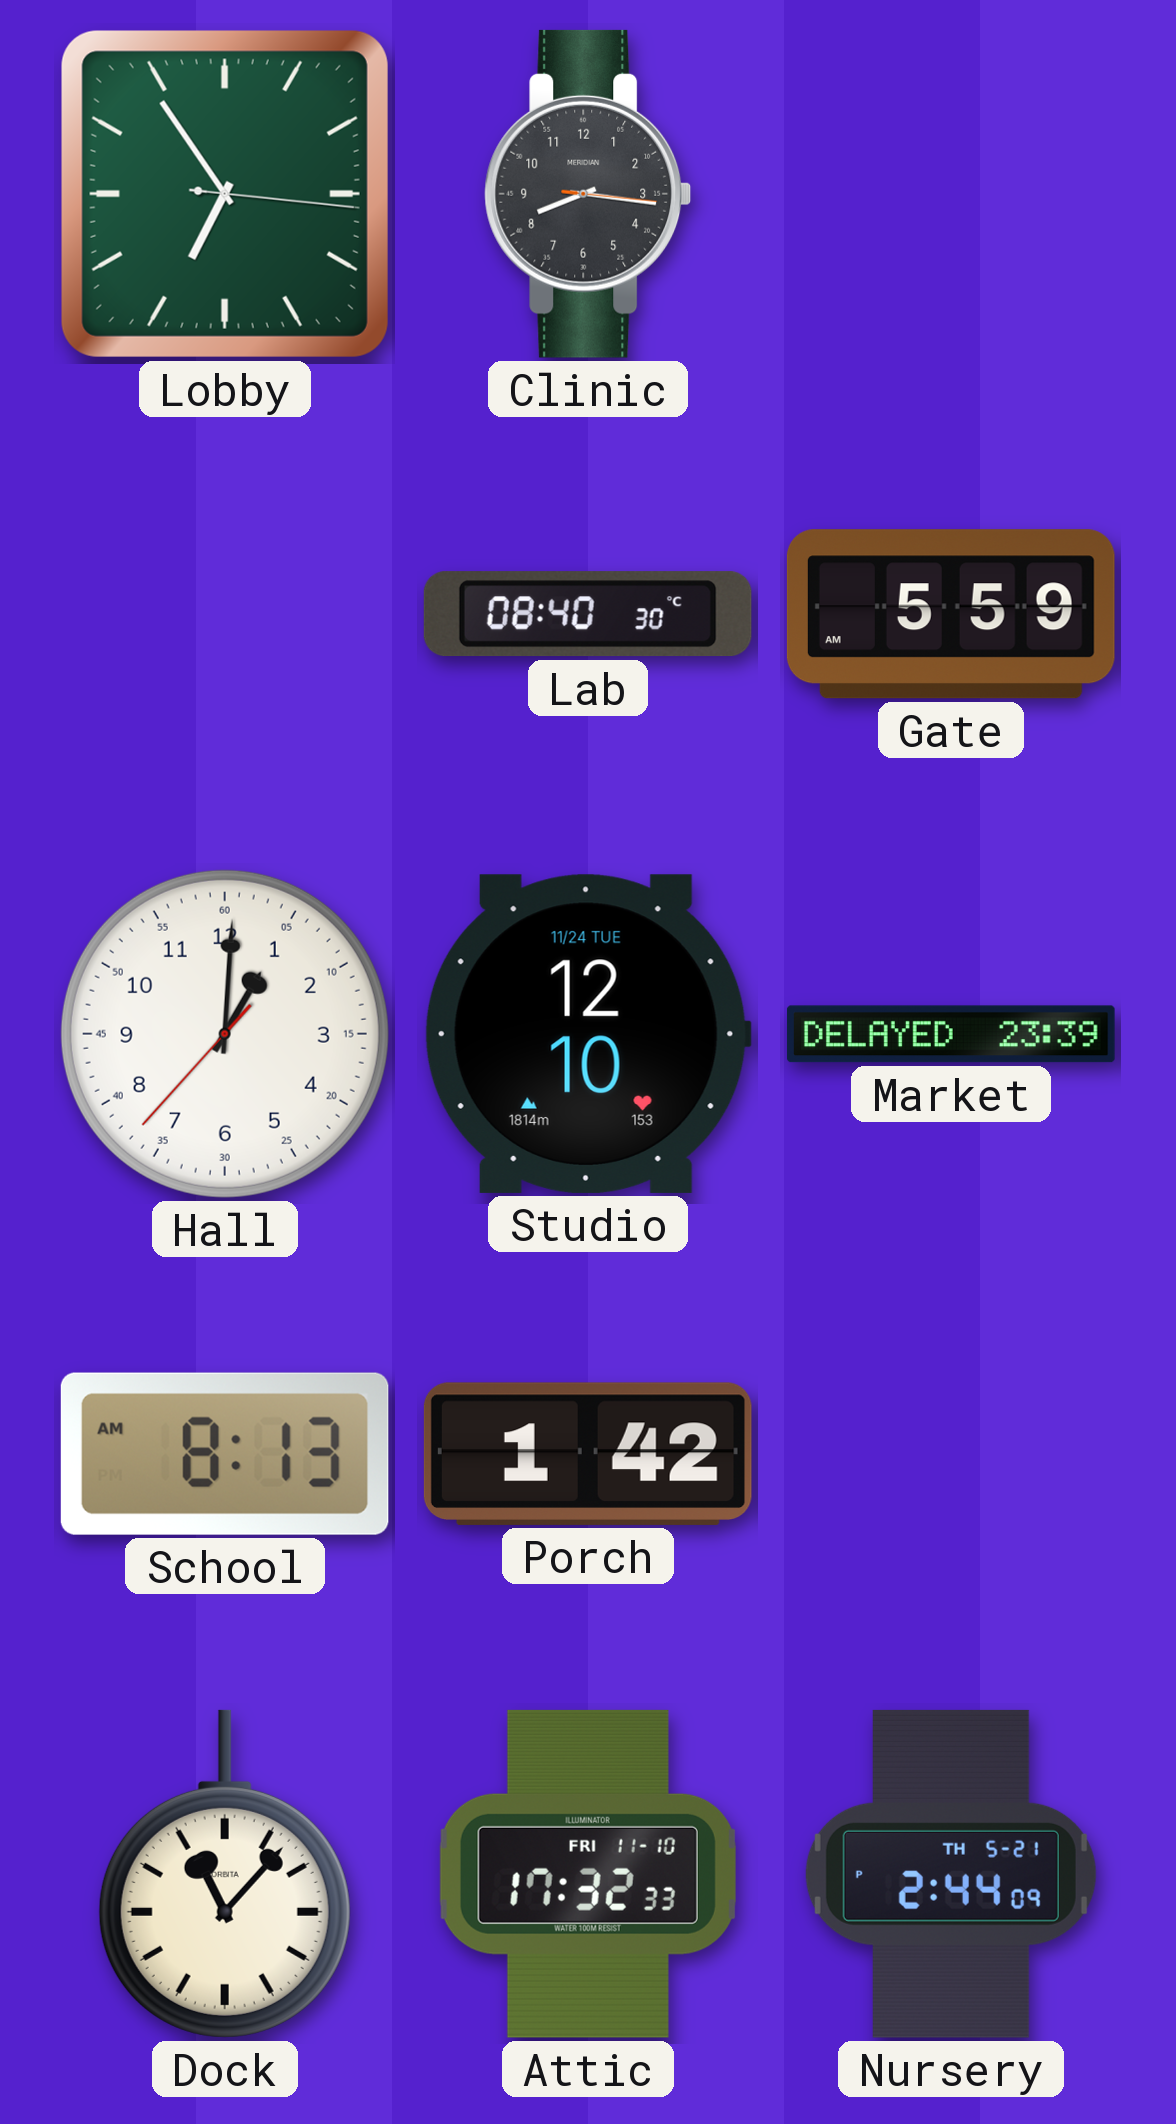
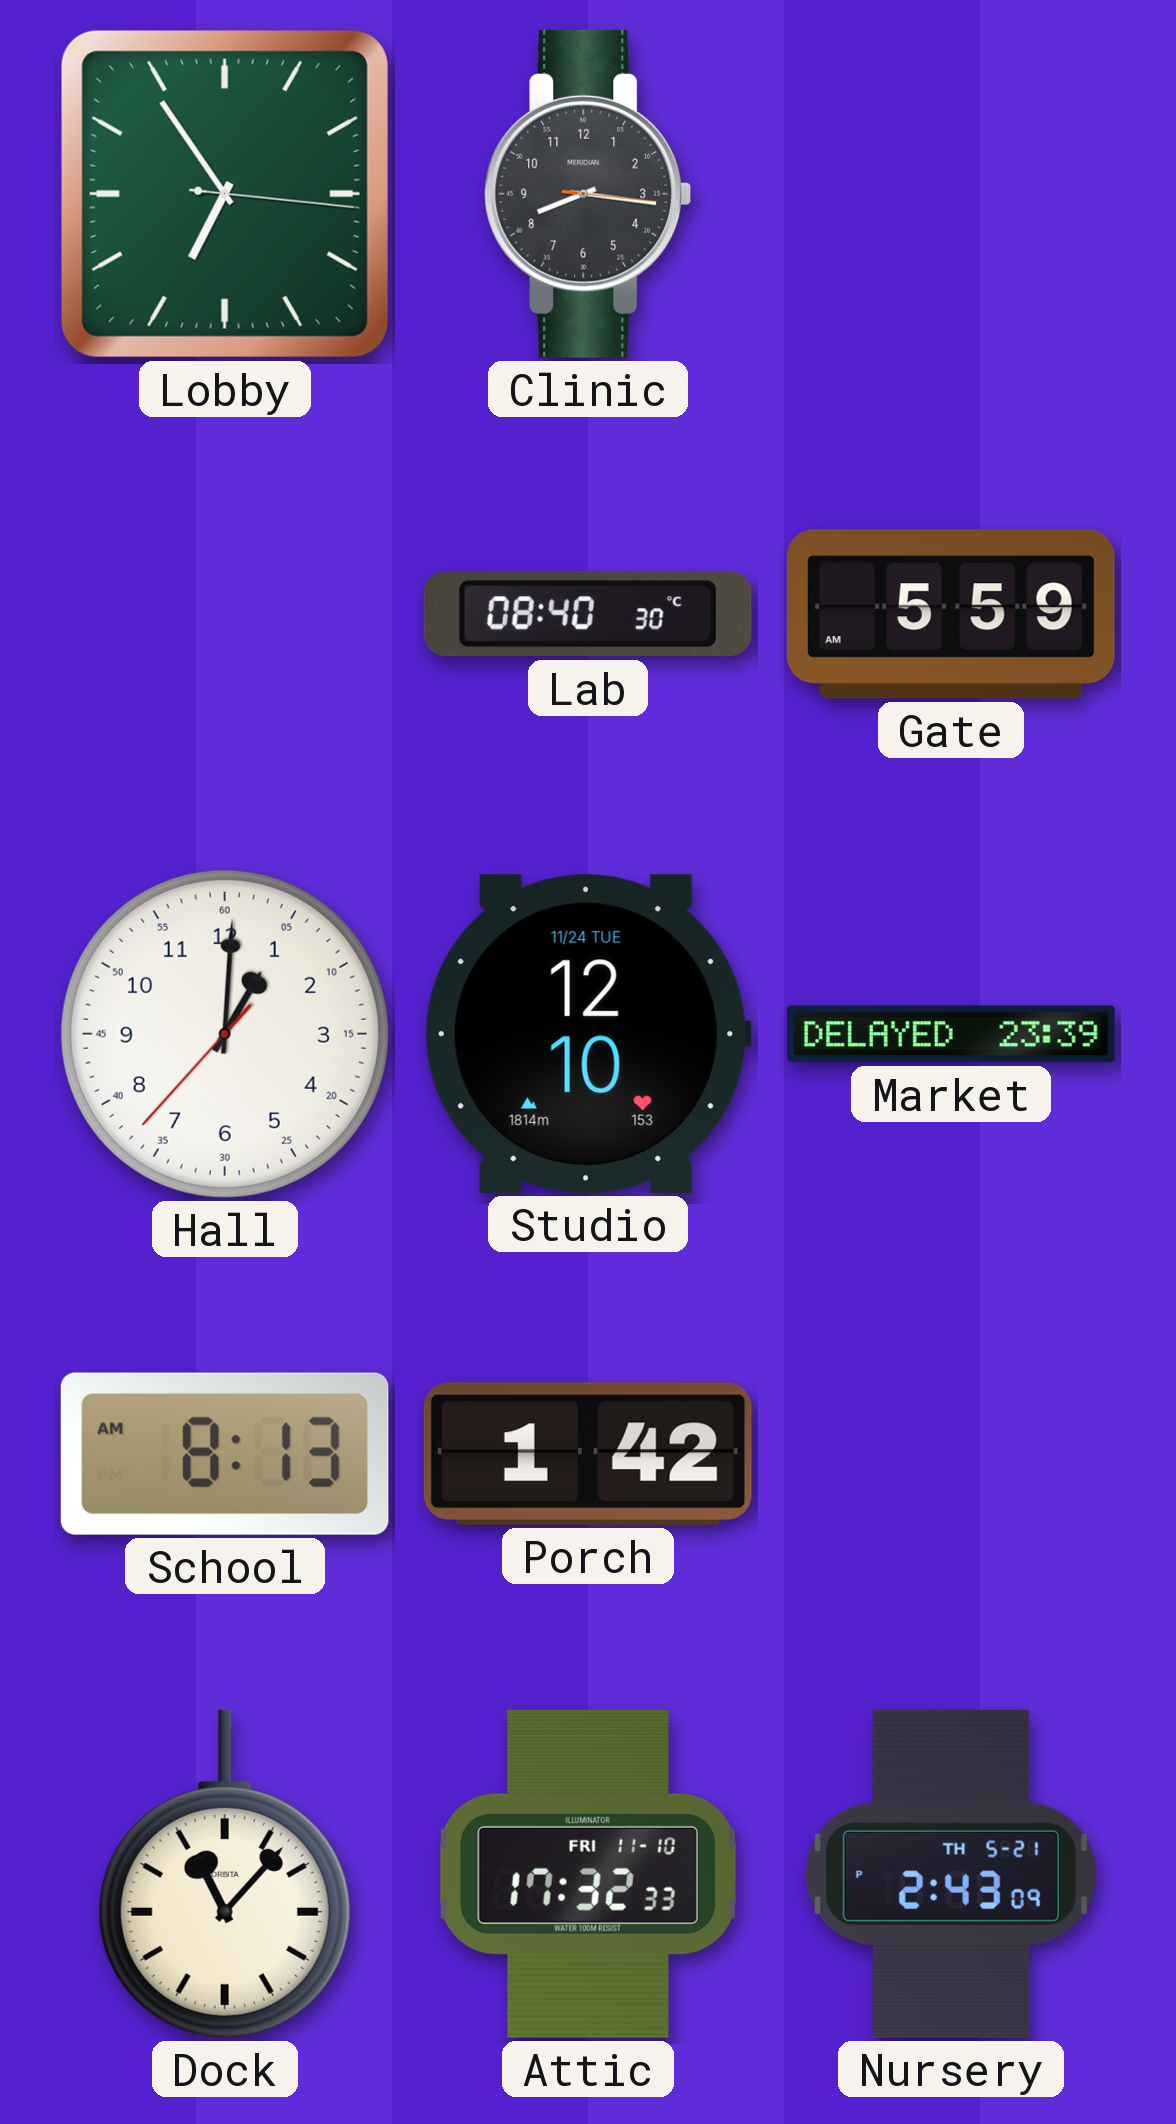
Nursery: 2:44 -> 2:43 (951, 1874)
